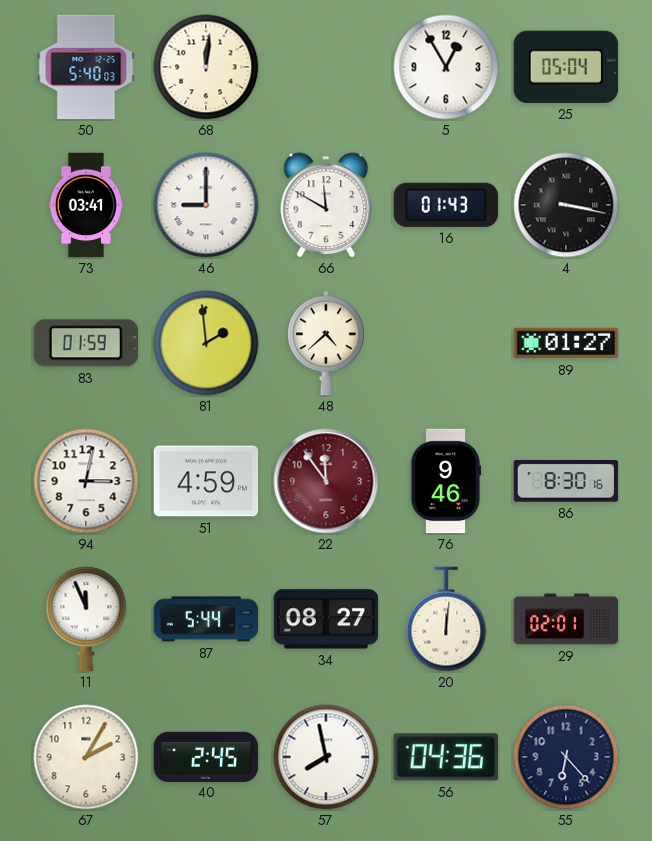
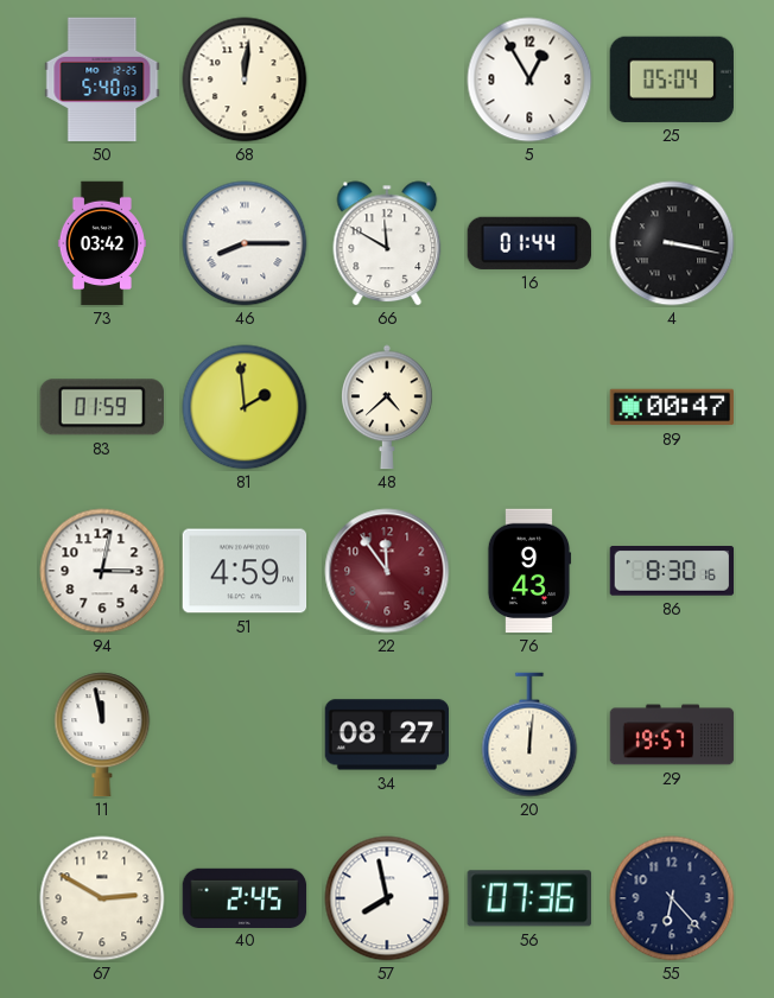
73: 03:41 -> 03:42 (102, 243)
46: 9:00 -> 8:15 (245, 243)
16: 01:43 -> 01:44 (528, 243)
89: 01:27 -> 00:47 (672, 407)
76: 9:46 -> 9:43 (529, 571)
11: 11:56 -> 11:58 (102, 735)
87: 5:44 -> none (206, 619)
29: 02:01 -> 19:57 (672, 735)
67: 2:05 -> 2:50 (102, 898)
56: 04:36 -> 07:36 (529, 898)
